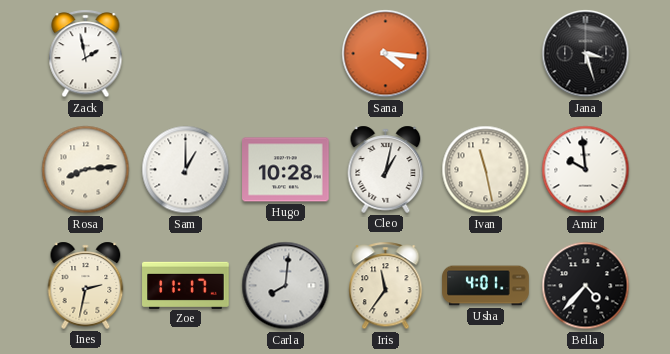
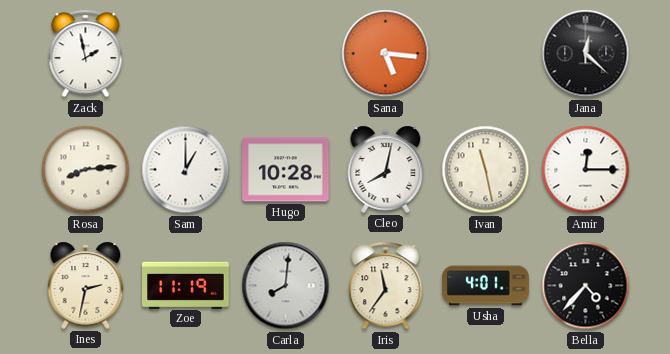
Sana: 4:16 -> 5:16 (386, 54)
Jana: 3:27 -> 12:22 (586, 54)
Cleo: 1:02 -> 8:02 (386, 169)
Amir: 9:59 -> 12:15 (586, 170)
Zoe: 11:17 -> 11:19 (186, 285)
